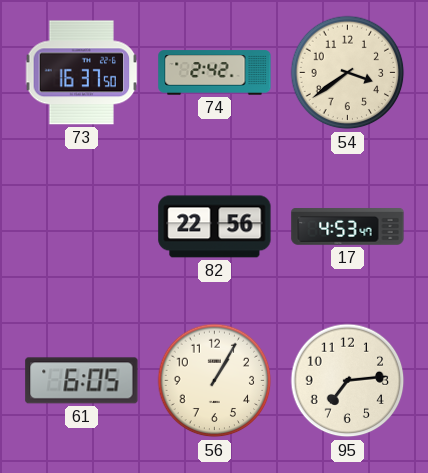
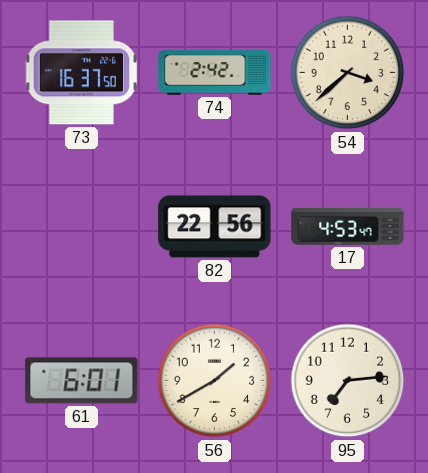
54: 3:39 -> 3:38 (348, 73)
61: 6:05 -> 6:01 (82, 381)
56: 1:05 -> 1:40 (215, 381)
